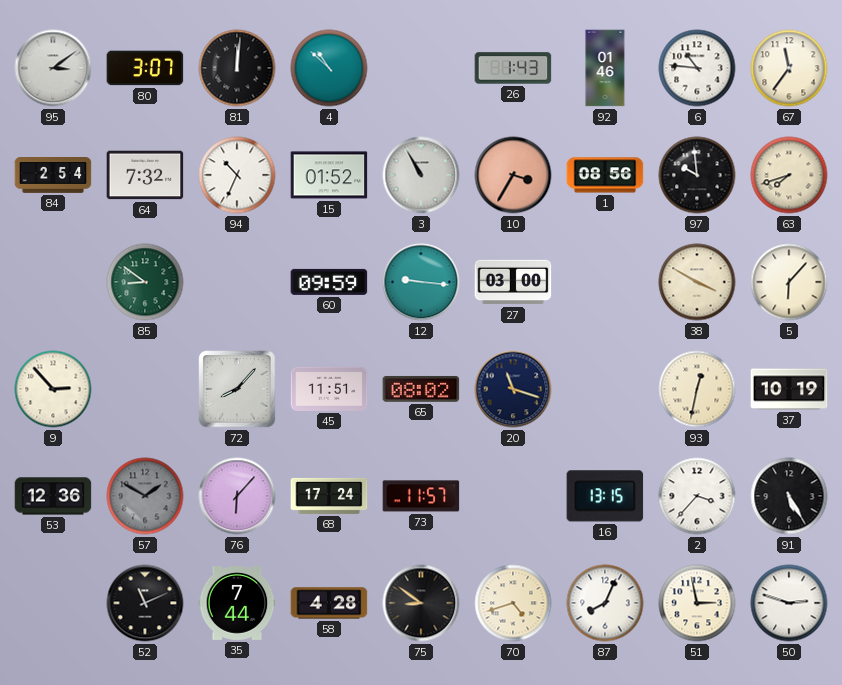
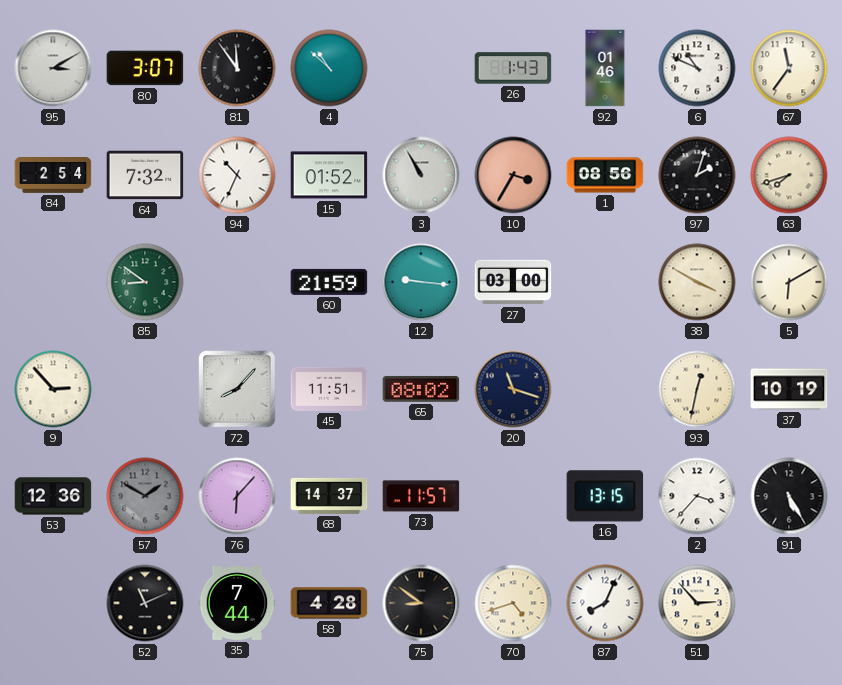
95: 3:09 -> 3:10 (53, 68)
81: 12:01 -> 11:54 (237, 68)
6: 10:46 -> 10:49 (697, 68)
97: 9:59 -> 2:03 (697, 175)
60: 09:59 -> 21:59 (329, 282)
5: 6:07 -> 6:10 (789, 282)
68: 17:24 -> 14:37 (329, 496)
51: 2:58 -> 2:53 (697, 603)
50: 2:48 -> none (789, 603)
